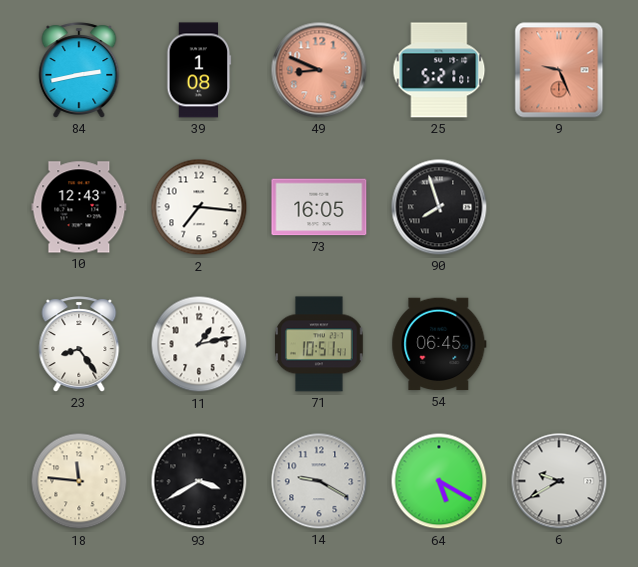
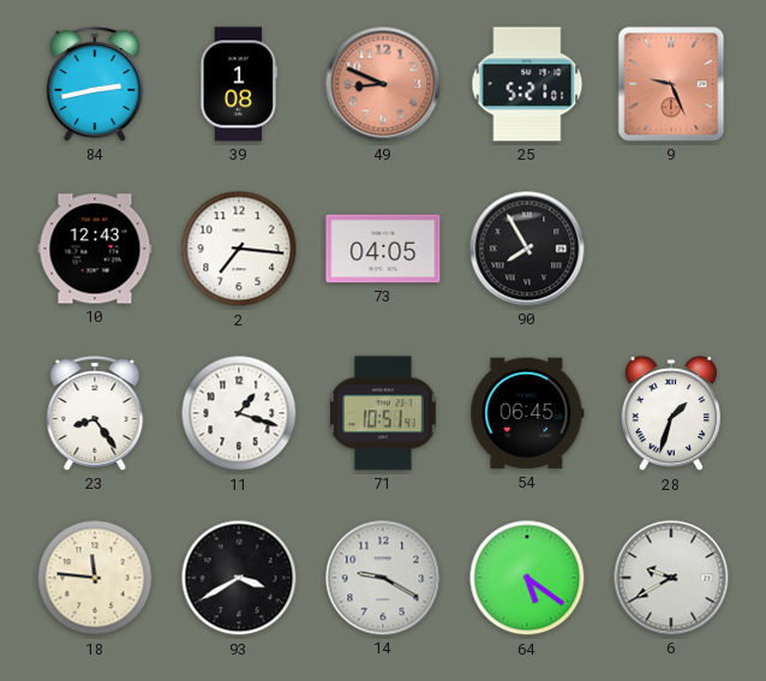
73: 16:05 -> 04:05 (383, 249)
90: 7:57 -> 7:55 (527, 249)
11: 1:13 -> 1:18 (239, 413)
28: none -> 1:33 (671, 414)
64: 5:20 -> 5:21 (527, 578)
